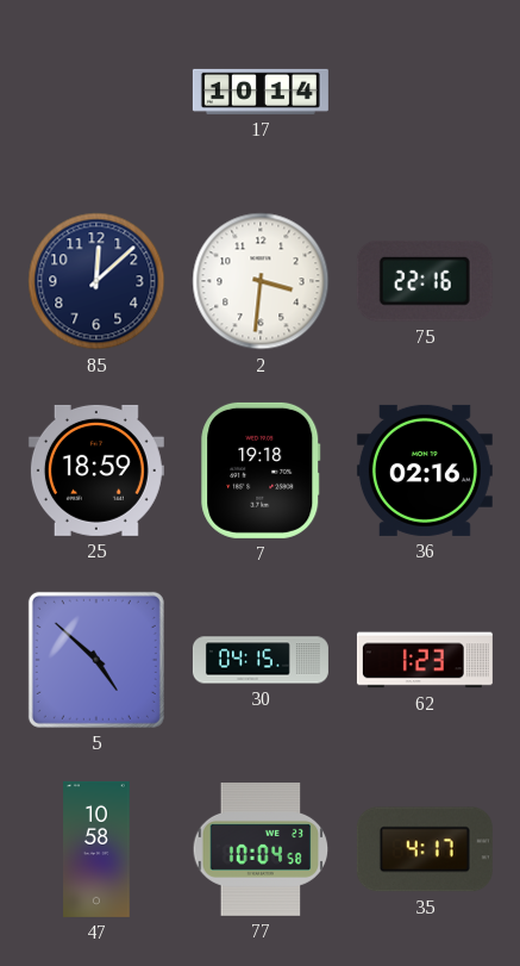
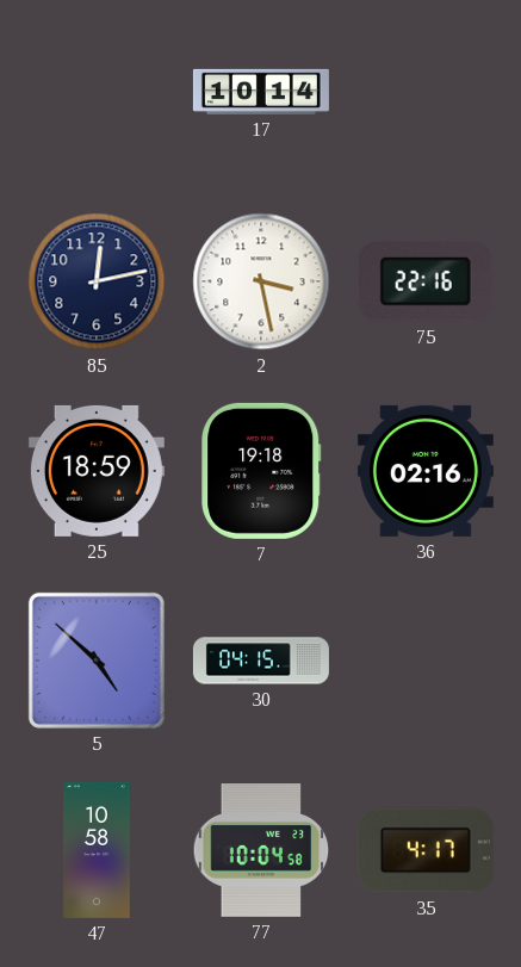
85: 12:08 -> 12:13 (97, 281)
2: 3:31 -> 3:28 (261, 281)
62: 1:23 -> none (425, 660)
